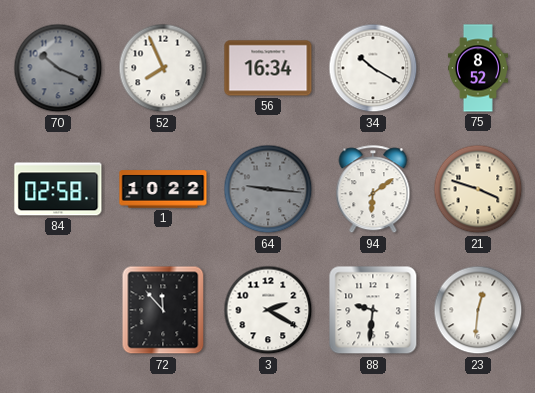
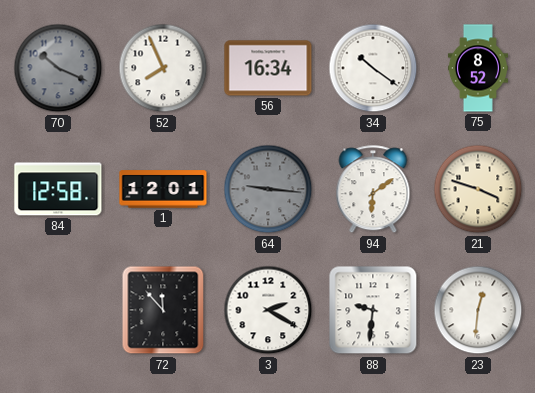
34: 10:20 -> 10:21 (373, 68)
84: 02:58 -> 12:58 (58, 189)
1: 10:22 -> 12:01 (163, 189)
